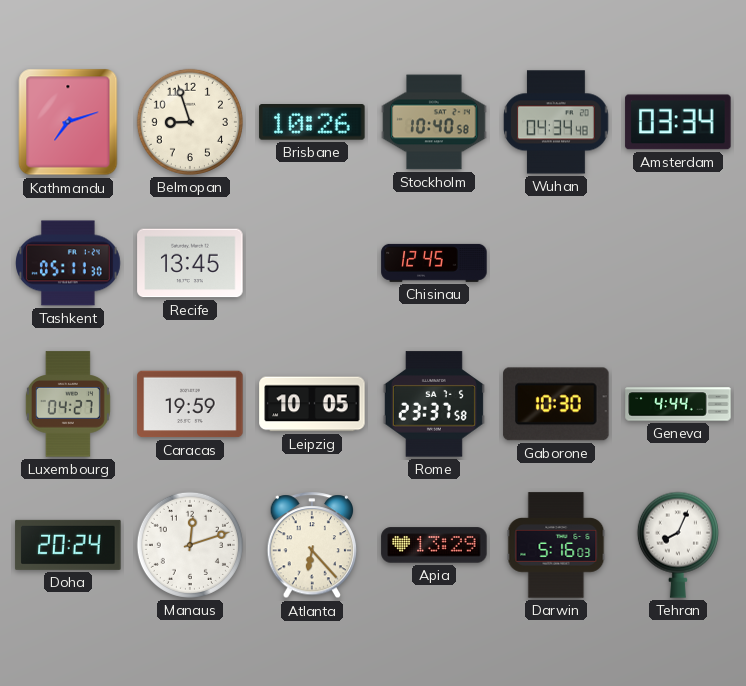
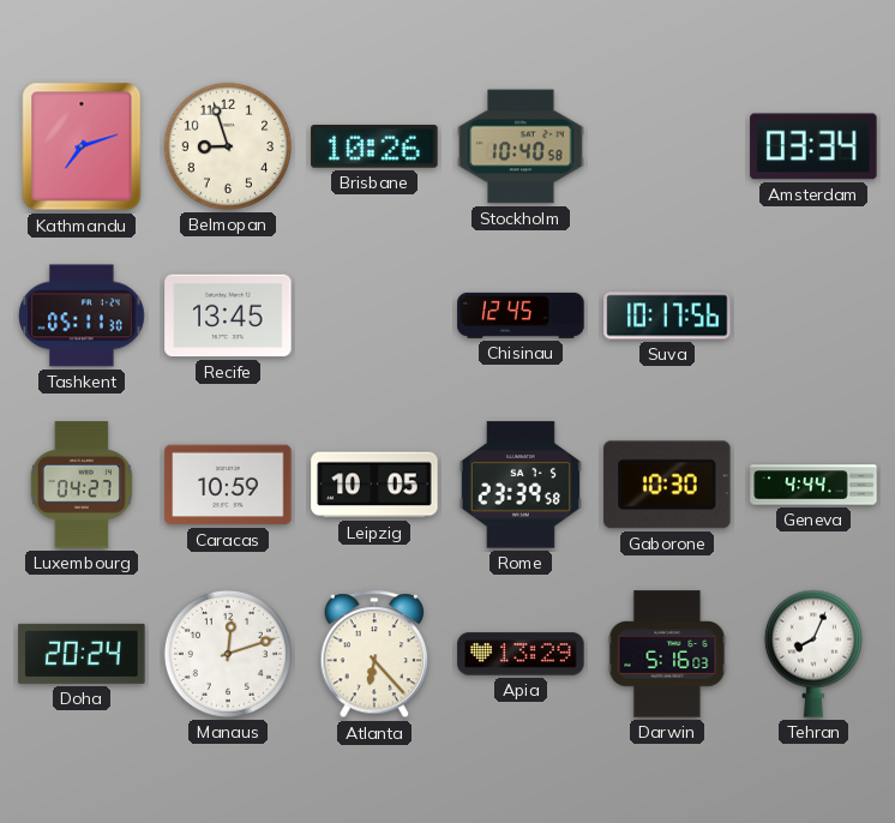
Wuhan: 04:34 -> none (556, 122)
Suva: none -> 10:17 (667, 316)
Caracas: 19:59 -> 10:59 (228, 485)
Rome: 23:37 -> 23:39 (521, 485)
